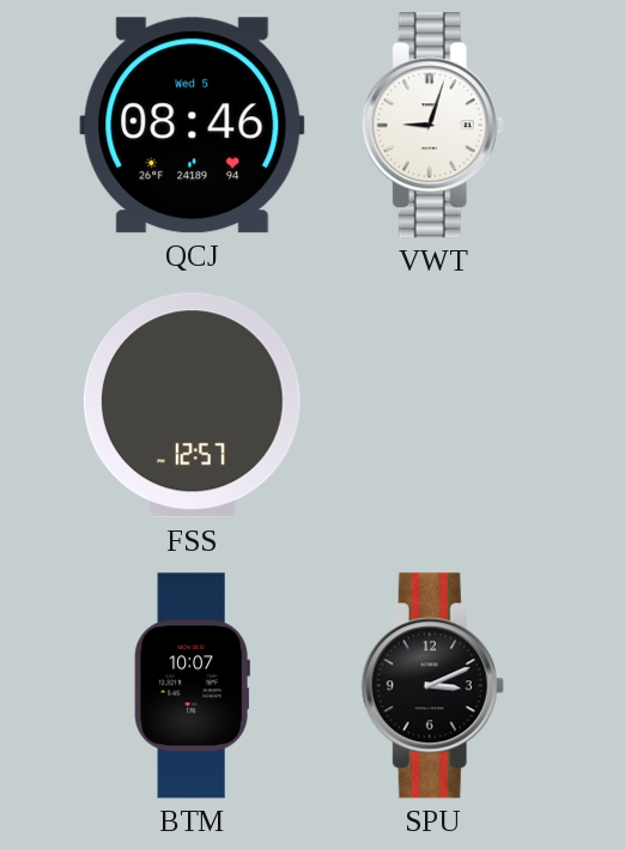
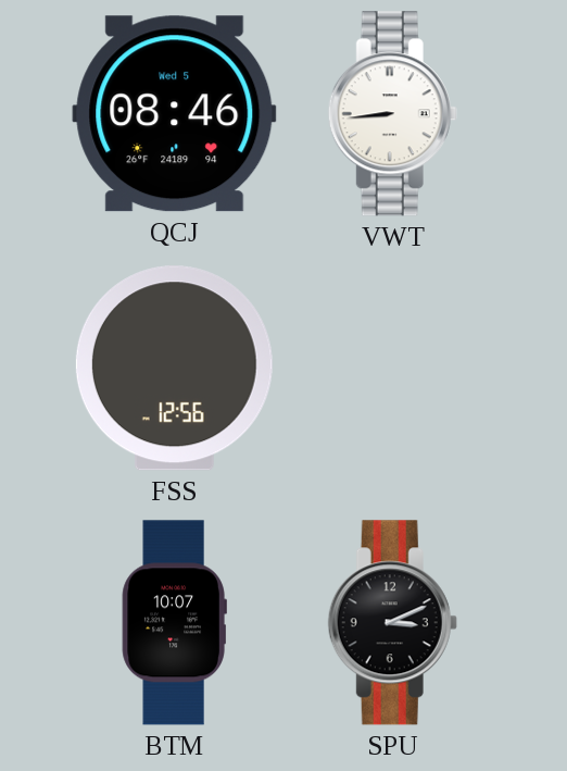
VWT: 9:03 -> 8:44 (392, 114)
FSS: 12:57 -> 12:56 (174, 369)
